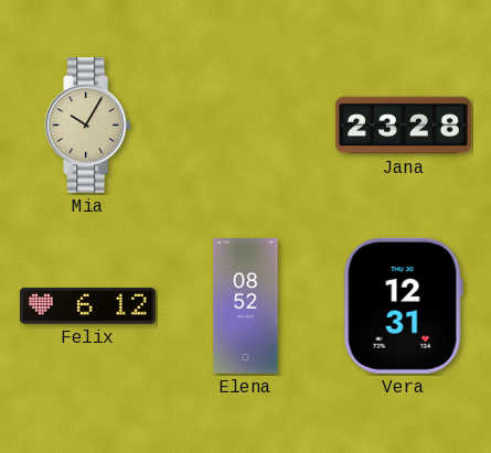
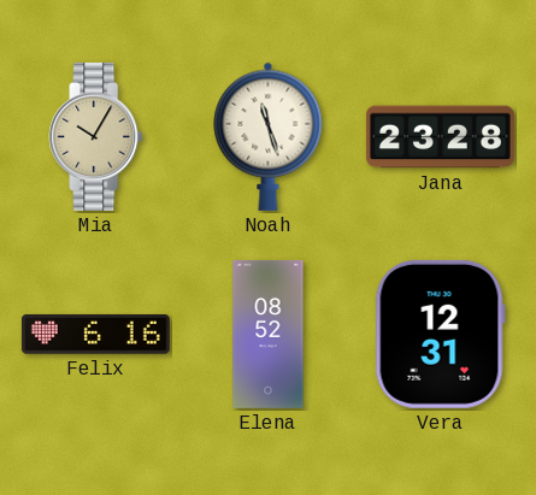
Noah: none -> 11:27 (269, 136)
Felix: 6:12 -> 6:16 (95, 335)
